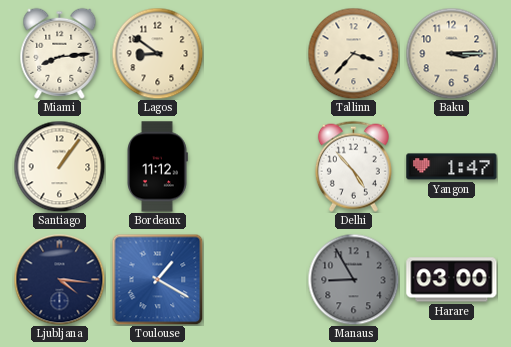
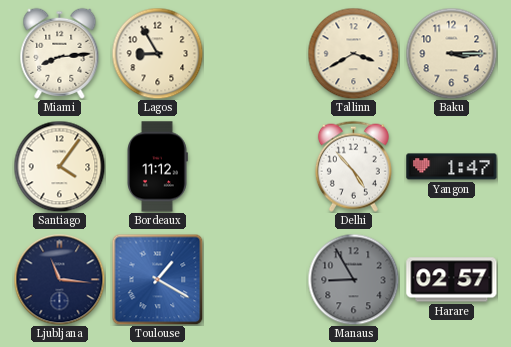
Lagos: 8:51 -> 8:55 (157, 53)
Tallinn: 3:37 -> 3:40 (353, 53)
Santiago: 1:06 -> 4:06 (59, 166)
Ljubljana: 4:16 -> 11:16 (59, 279)
Harare: 03:00 -> 02:57 (452, 280)
